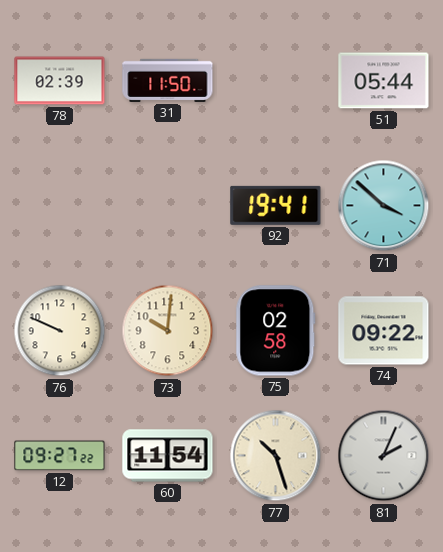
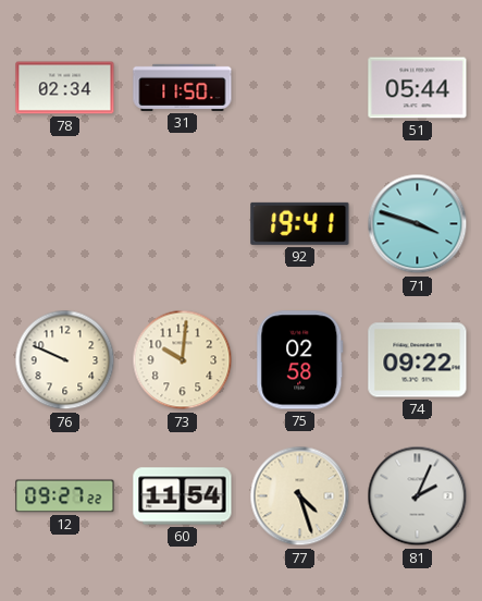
78: 02:39 -> 02:34 (65, 88)
71: 3:52 -> 3:48 (418, 224)
77: 10:27 -> 4:27 (300, 496)
